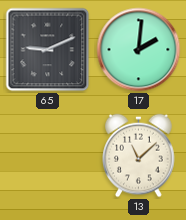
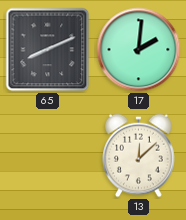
65: 9:11 -> 8:11 (48, 50)
13: 11:08 -> 12:08 (139, 156)
